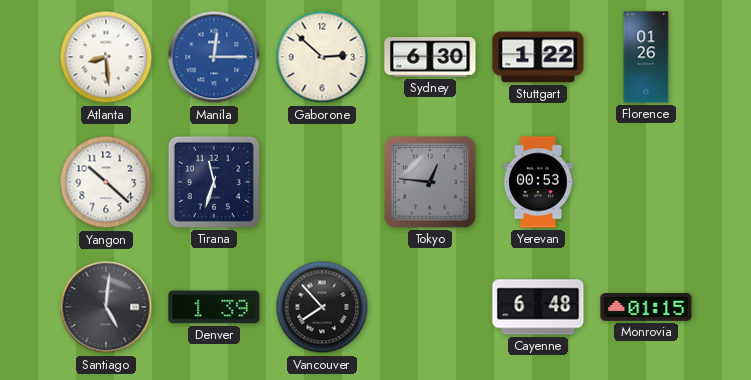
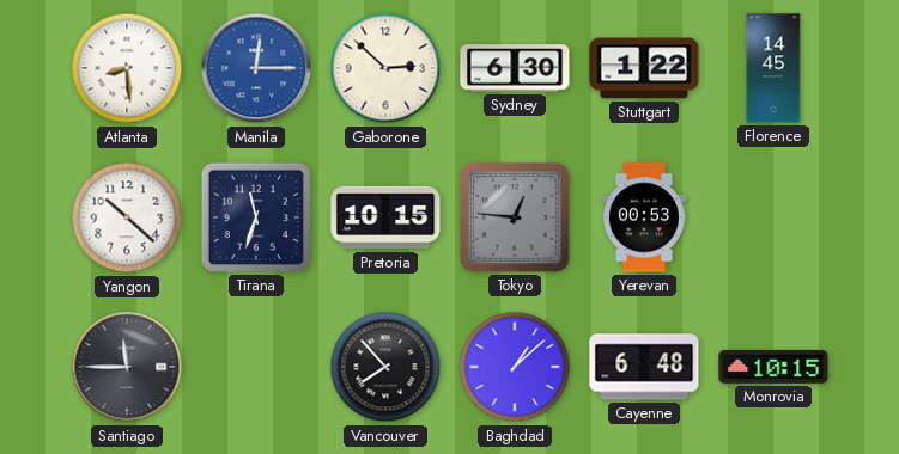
Florence: 01:26 -> 14:45 (773, 68)
Pretoria: none -> 10:15 (385, 217)
Santiago: 5:01 -> 11:45 (127, 367)
Denver: 1:39 -> none (214, 307)
Baghdad: none -> 1:08 (515, 367)
Monrovia: 01:15 -> 10:15 (773, 368)
